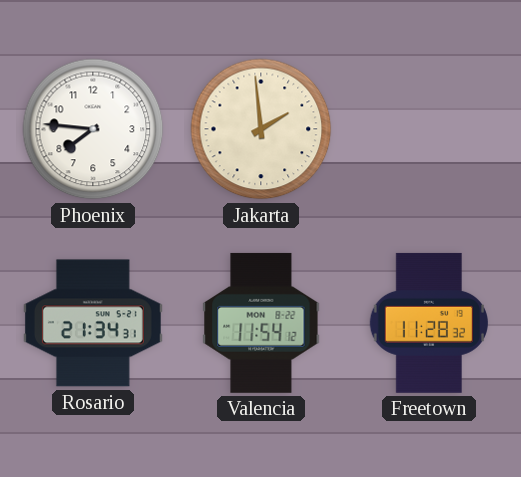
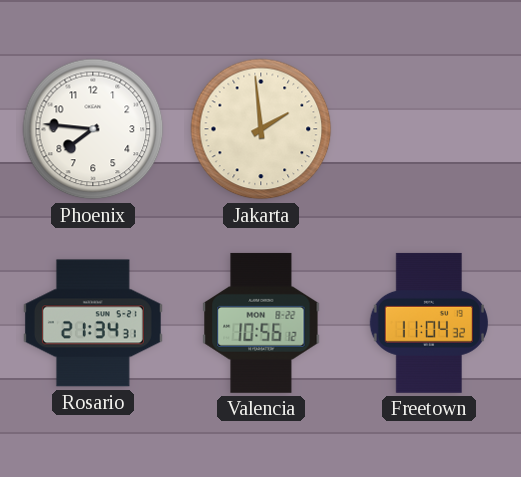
Valencia: 11:54 -> 10:56 (261, 323)
Freetown: 11:28 -> 11:04 (429, 323)
